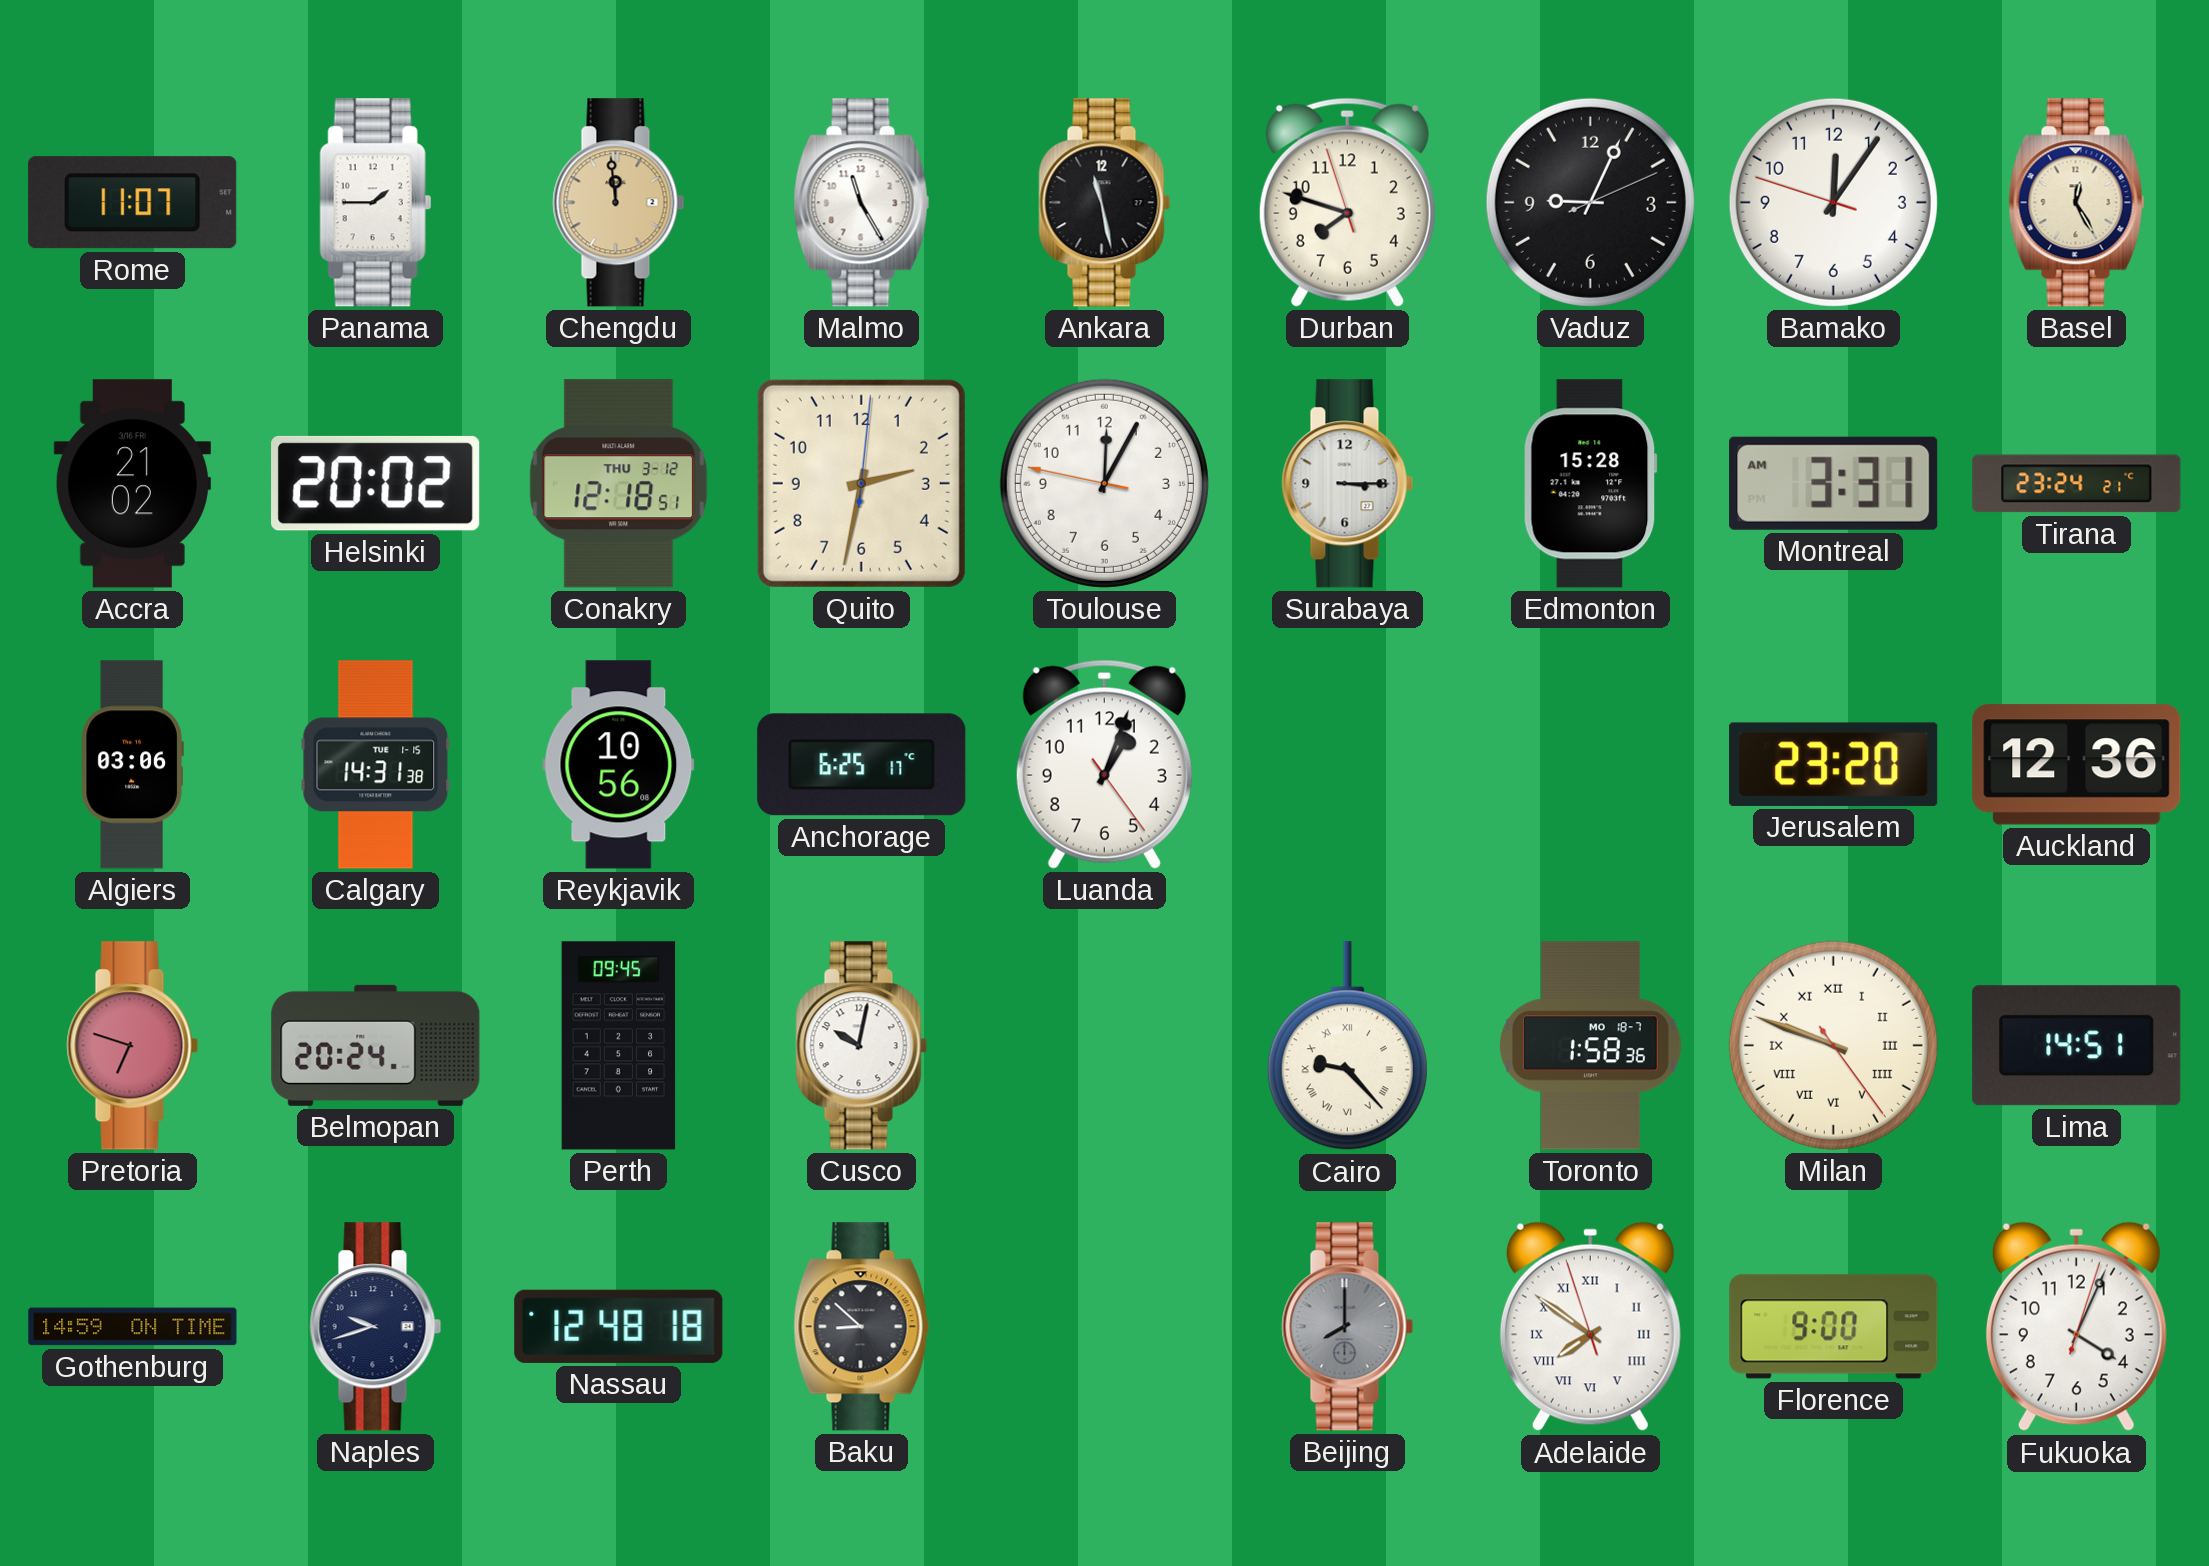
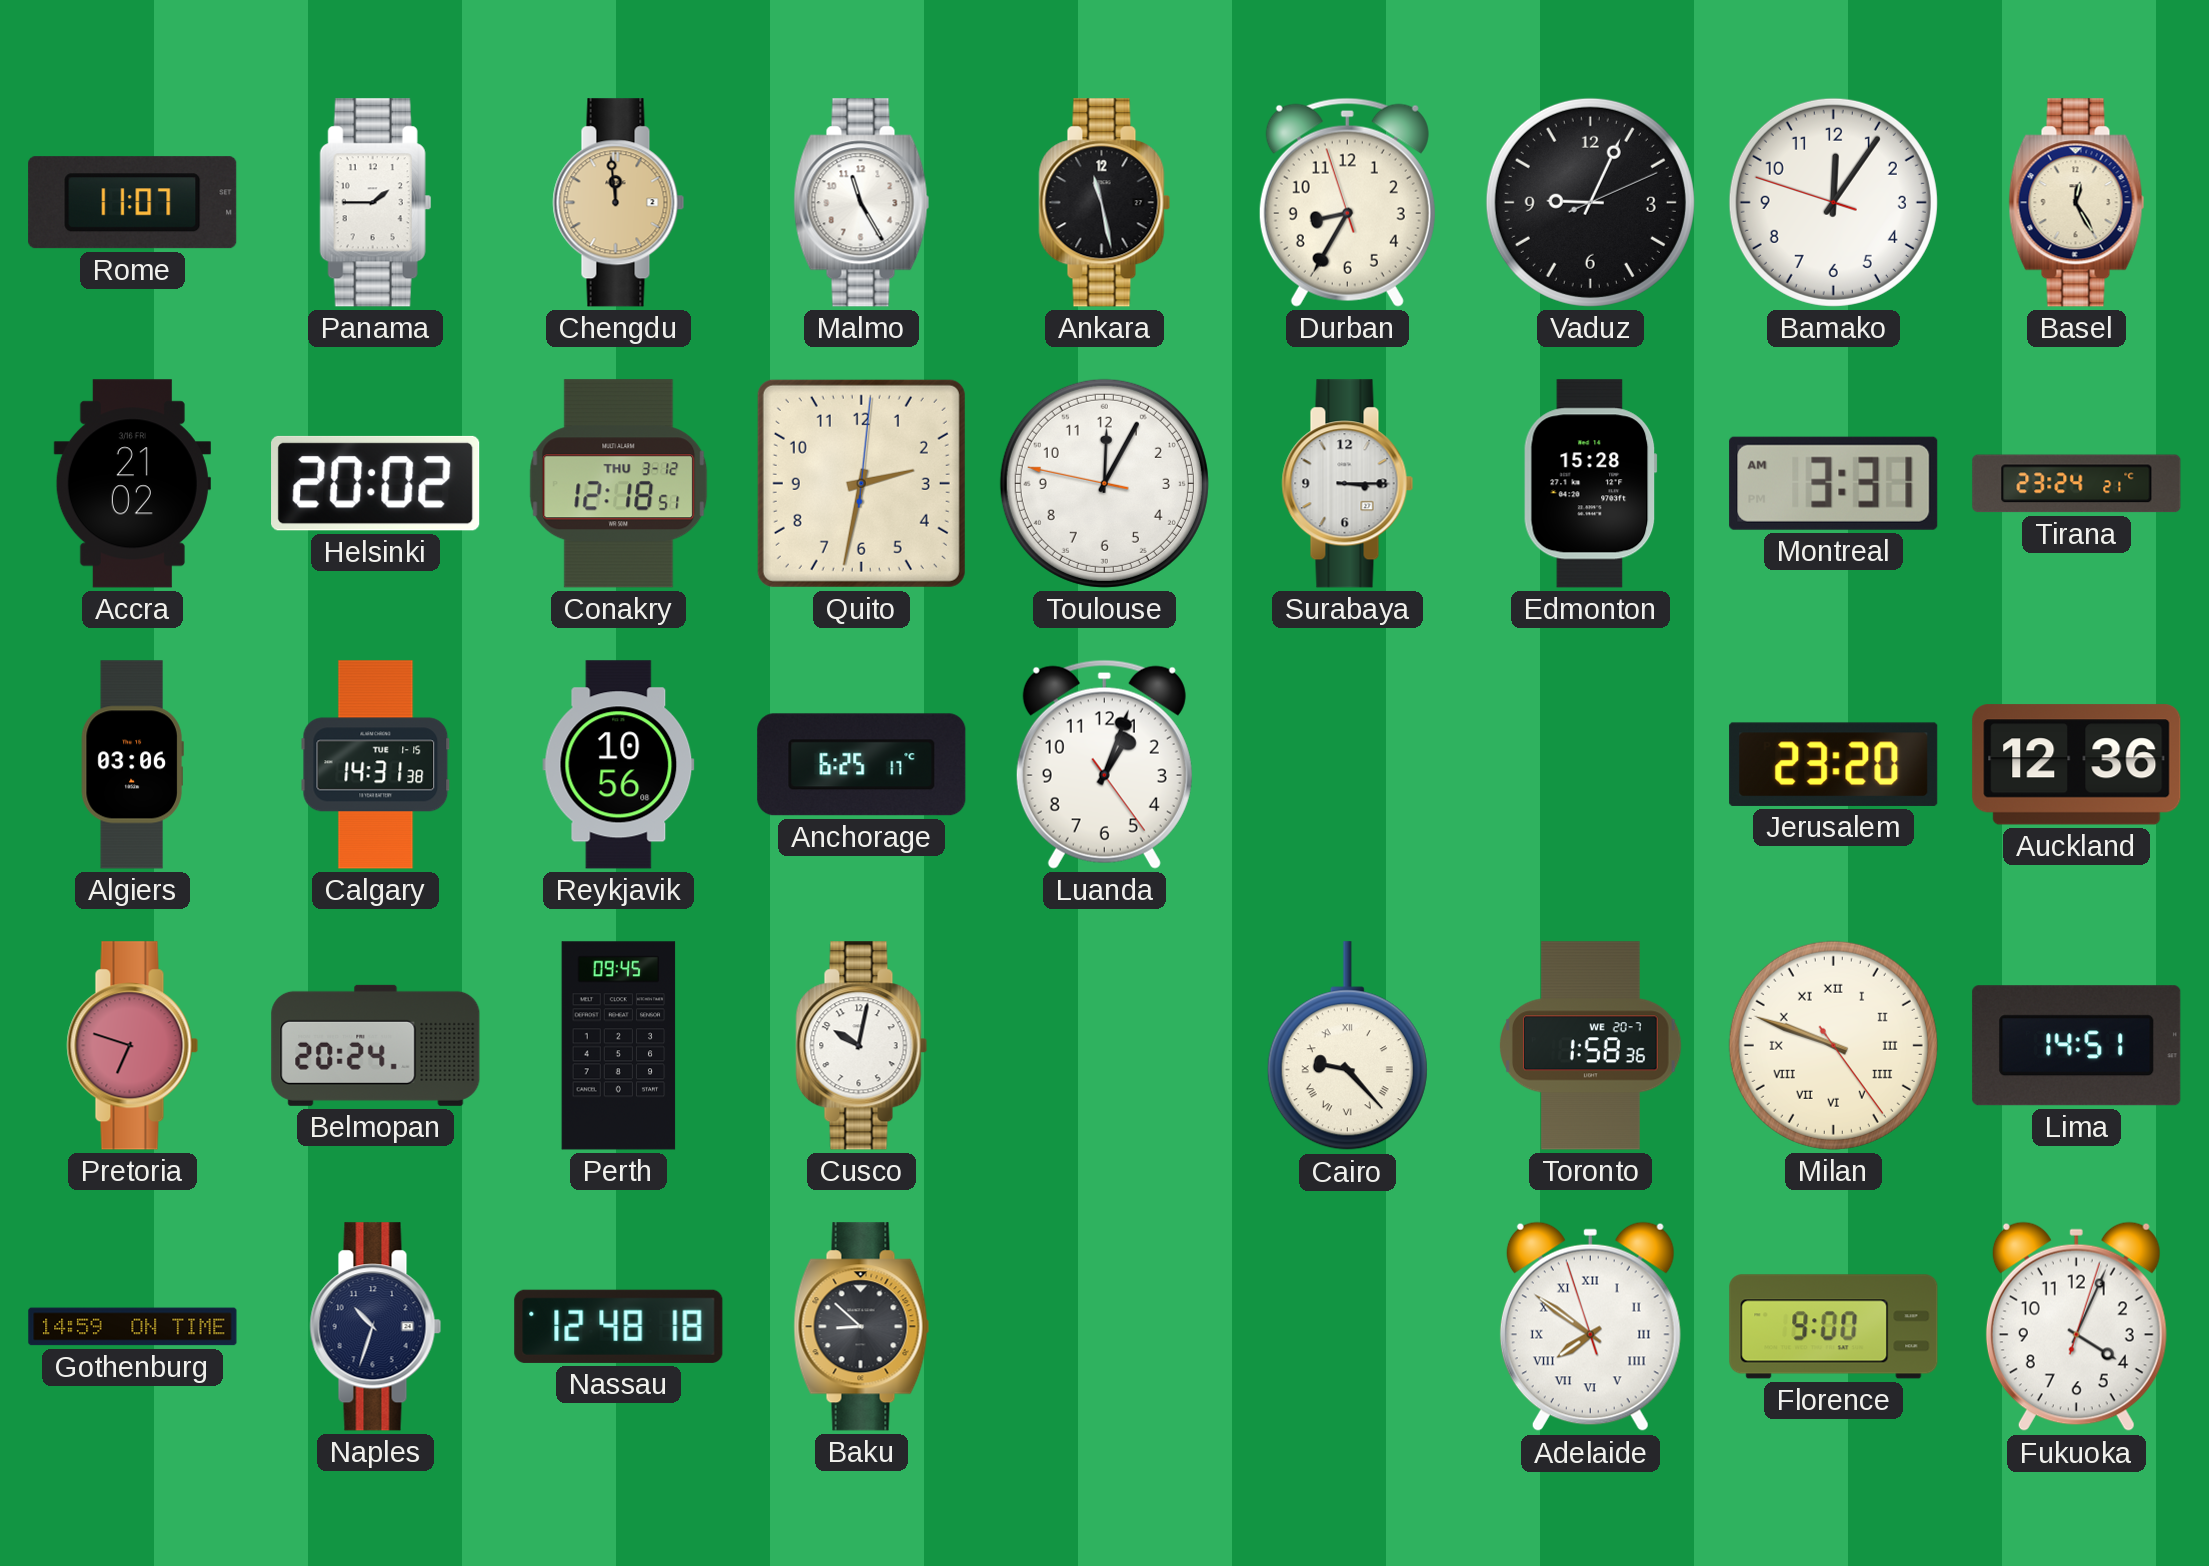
Durban: 7:47 -> 8:34 (1347, 202)
Toronto date: MO 18-7 -> WE 20-7 (1591, 1046)
Naples: 9:42 -> 10:33 (376, 1327)
Beijing: 8:00 -> none (1348, 1327)
